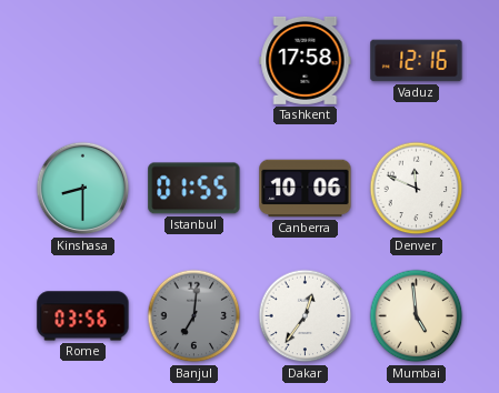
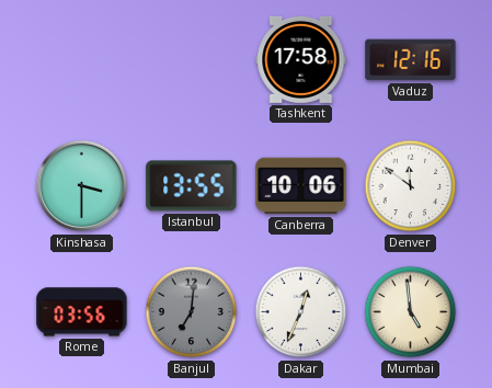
Kinshasa: 8:30 -> 3:30 (82, 186)
Istanbul: 01:55 -> 13:55 (192, 186)
Denver: 11:49 -> 11:51 (411, 186)
Dakar: 12:36 -> 12:34 (301, 312)
